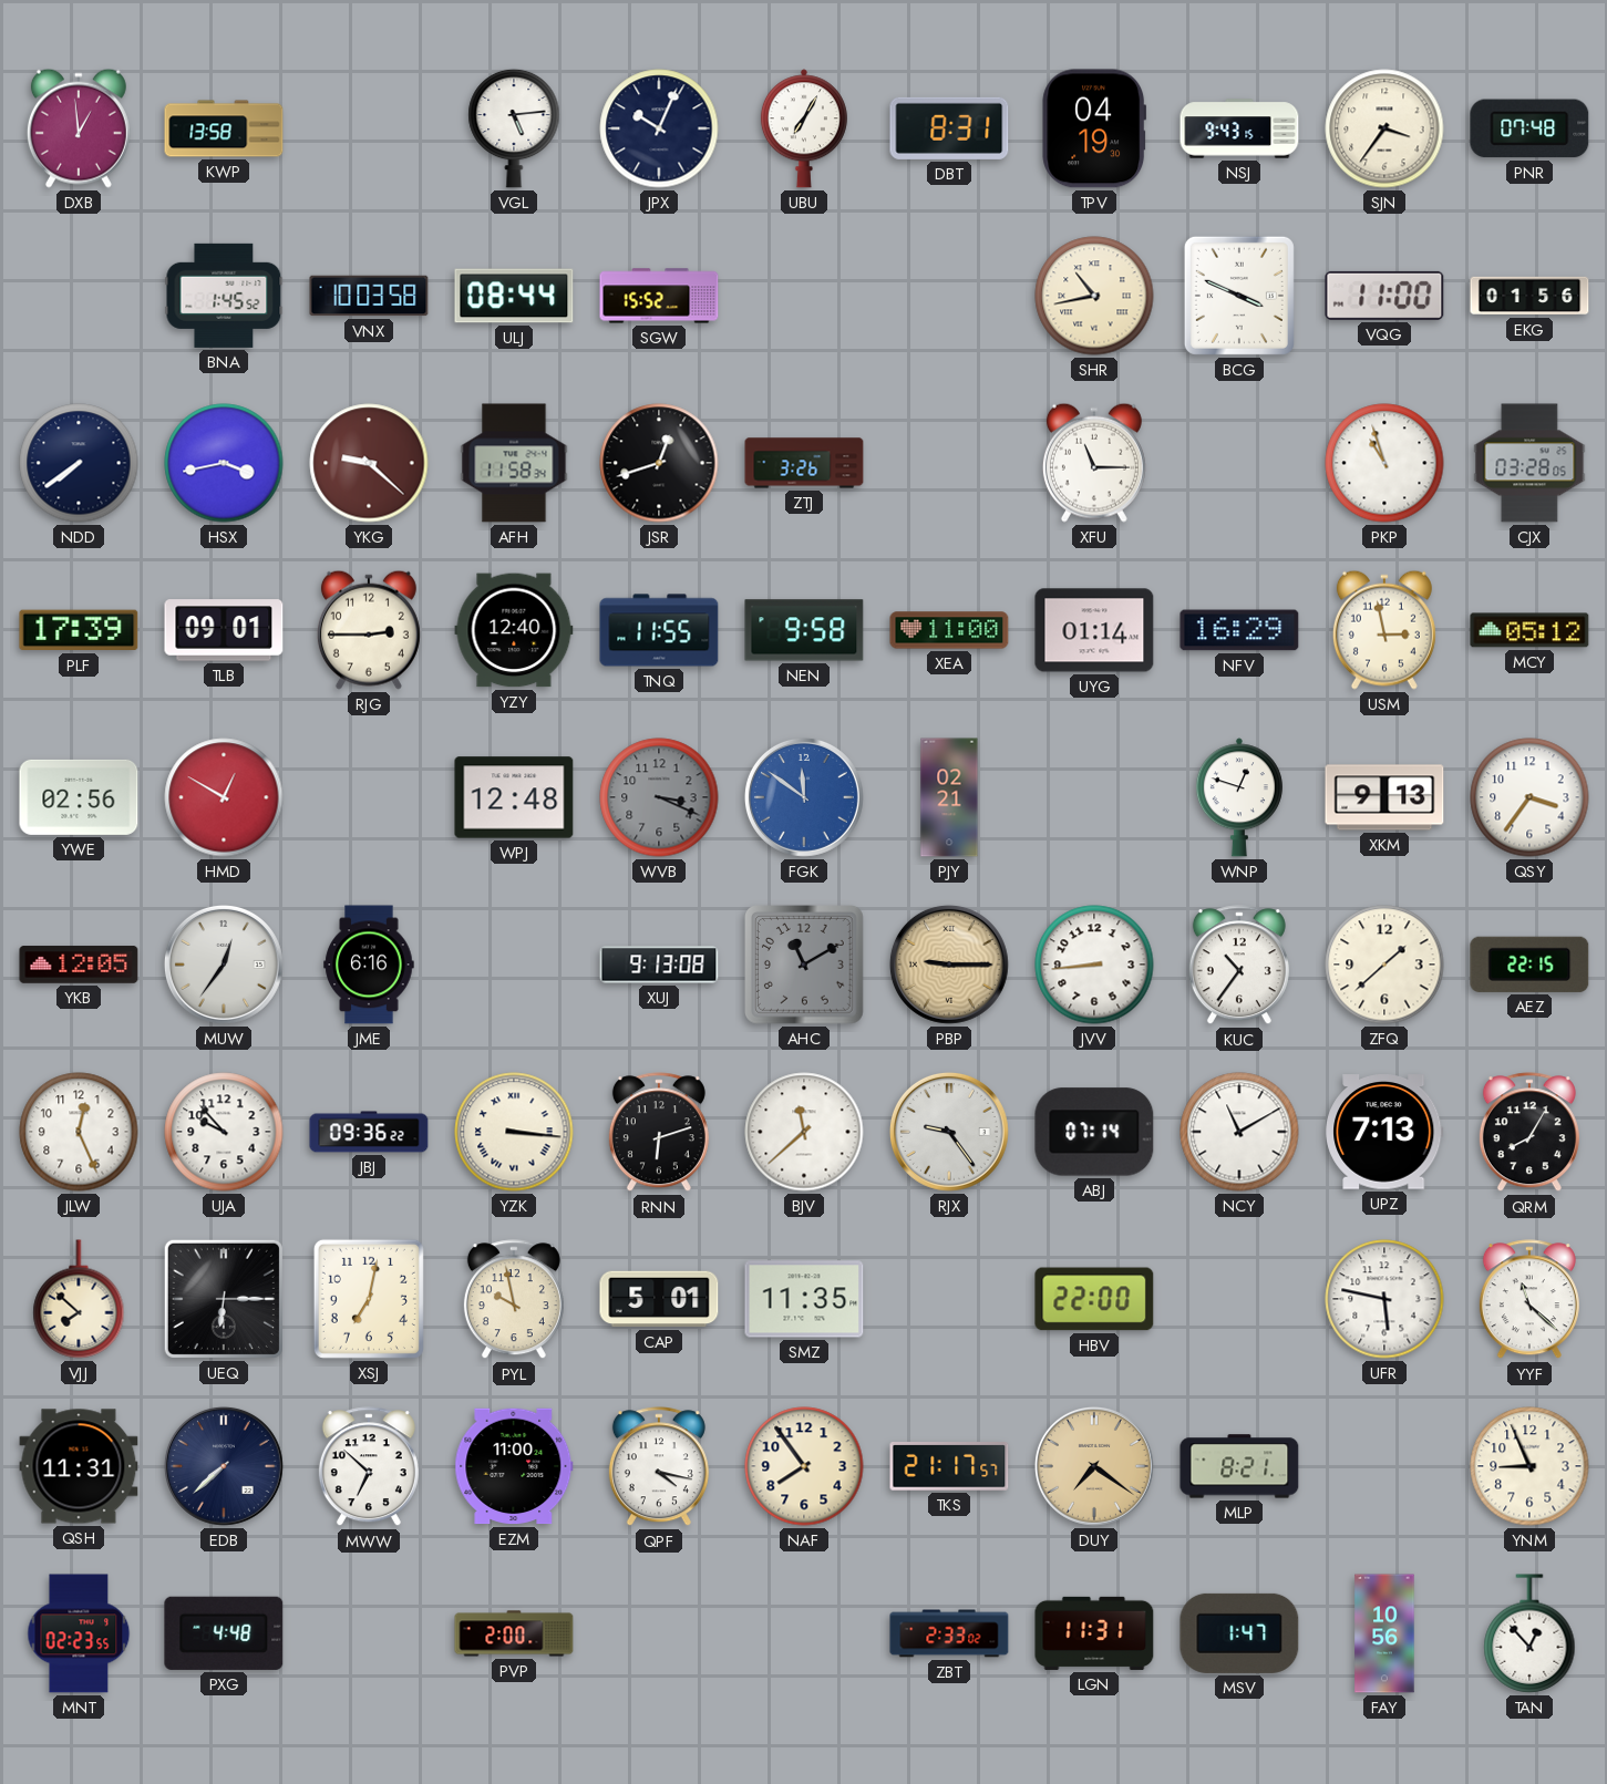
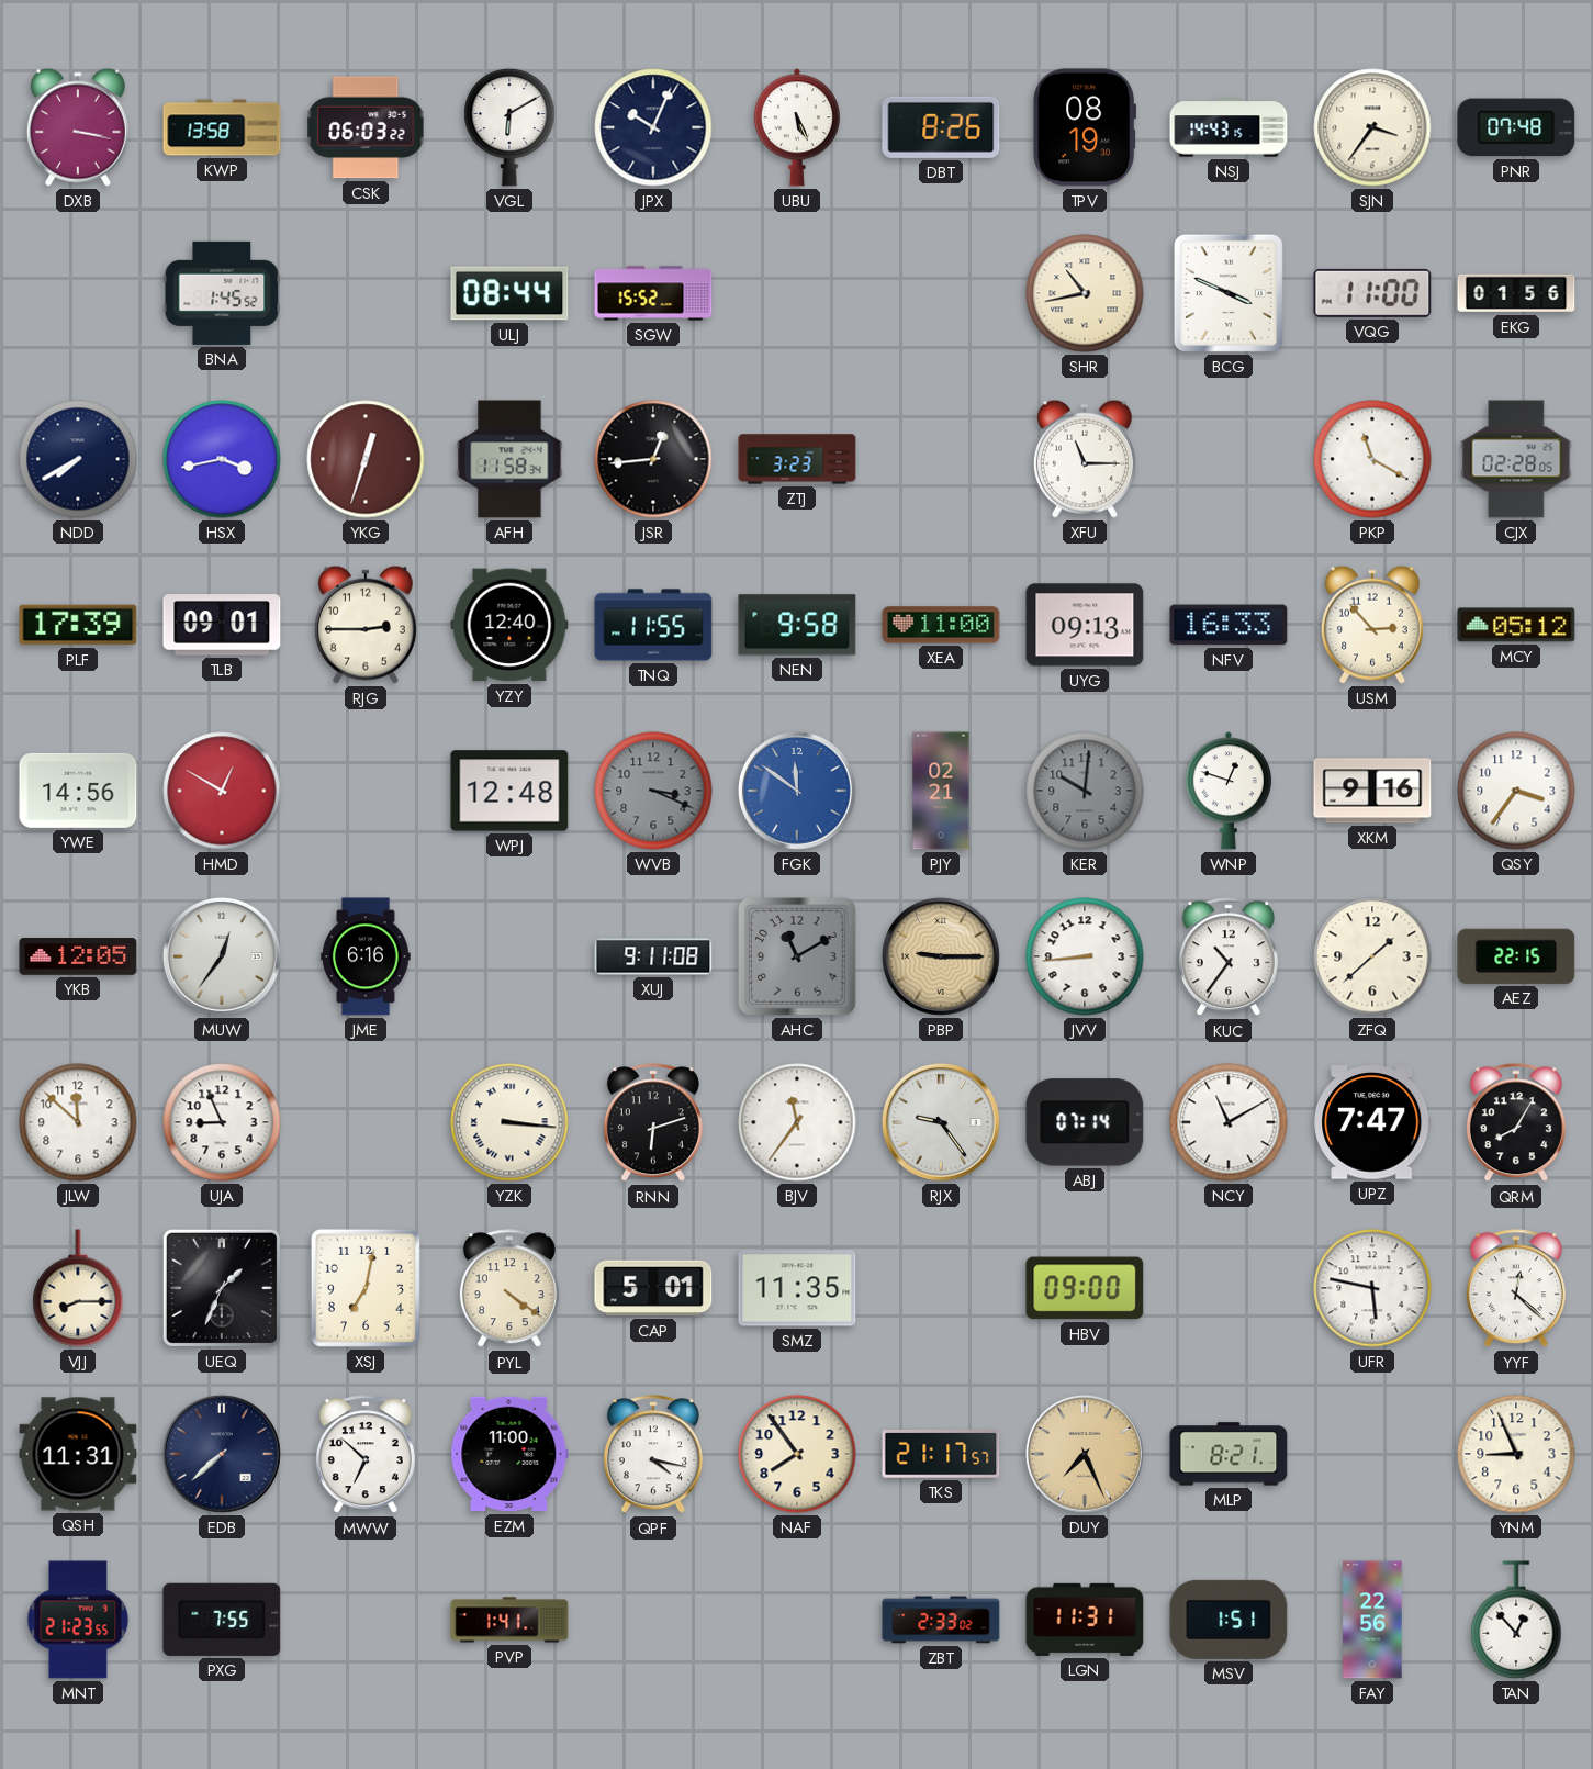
DXB: 12:59 -> 3:17 (78, 127)
CSK: none -> 06:03 (366, 127)
VGL: 5:14 -> 6:10 (509, 127)
UBU: 7:05 -> 5:26 (797, 127)
DBT: 8:31 -> 8:26 (941, 127)
TPV: 04:19 -> 08:19 (1085, 127)
NSJ: 9:43 -> 14:43 (1229, 127)
VNX: 10:03 -> none (369, 296)
NDD: 7:39 -> 7:40 (78, 459)
YKG: 9:22 -> 12:33 (366, 459)
JSR: 12:42 -> 12:44 (653, 459)
ZTJ: 3:26 -> 3:23 (797, 459)
PKP: 10:57 -> 11:20 (1372, 459)
CJX: 03:28 -> 02:28 (1516, 459)
UYG: 01:14 -> 09:13 (1085, 625)
NFV: 16:29 -> 16:33 (1229, 625)
USM: 2:58 -> 2:53 (1372, 625)
YWE: 02:56 -> 14:56 (78, 791)
KER: none -> 10:01 (1085, 791)
XKM: 9:13 -> 9:16 (1372, 791)
XUJ: 9:13 -> 9:11 (653, 956)
JLW: 12:26 -> 11:52 (78, 1122)
UJA: 9:53 -> 8:56 (222, 1122)
JBJ: 09:36 -> none (369, 1132)
BJV: 11:38 -> 11:36 (797, 1122)
UPZ: 7:13 -> 7:47 (1372, 1122)
VJJ: 7:52 -> 8:15 (78, 1288)
UEQ: 6:15 -> 1:34 (222, 1288)
PYL: 9:58 -> 4:21 (509, 1289)
HBV: 22:00 -> 09:00 (1085, 1288)
YYF: 11:22 -> 12:22 (1516, 1289)
DUY: 7:21 -> 7:26 (1085, 1454)
MNT: 02:23 -> 21:23 (78, 1620)
PXG: 4:48 -> 7:55 (222, 1620)
PVP: 2:00 -> 1:41 (509, 1620)
MSV: 1:47 -> 1:51 (1229, 1620)
FAY: 10:56 -> 22:56 (1372, 1620)
